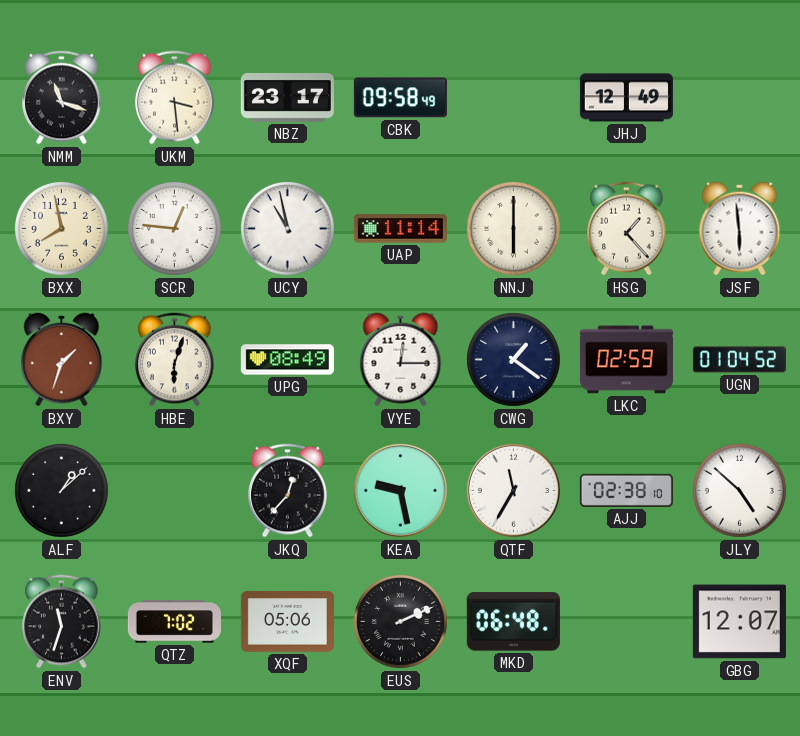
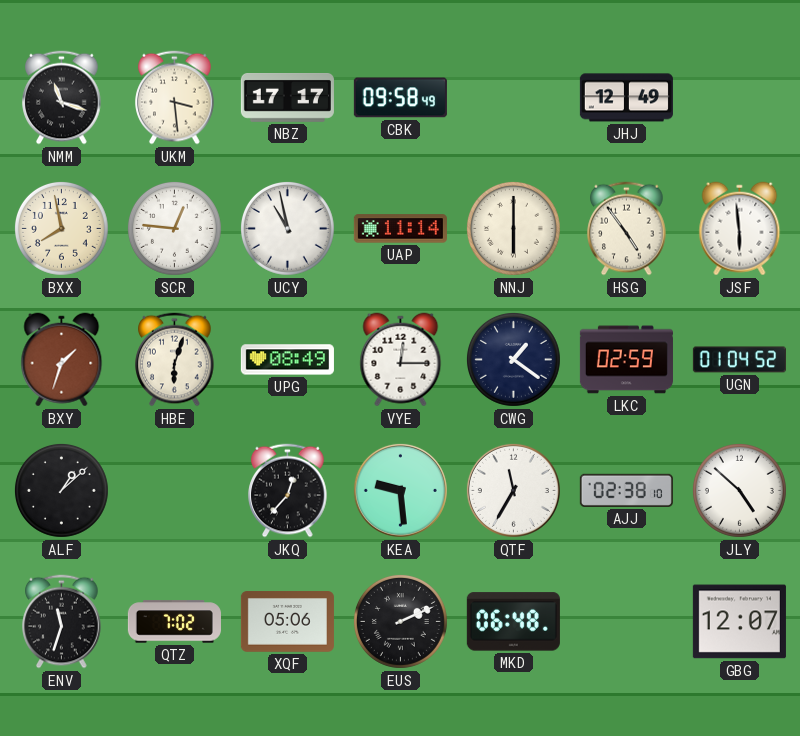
NBZ: 23:17 -> 17:17 (287, 98)
HSG: 1:23 -> 4:54 (627, 229)
KEA: 9:28 -> 9:29 (400, 490)
